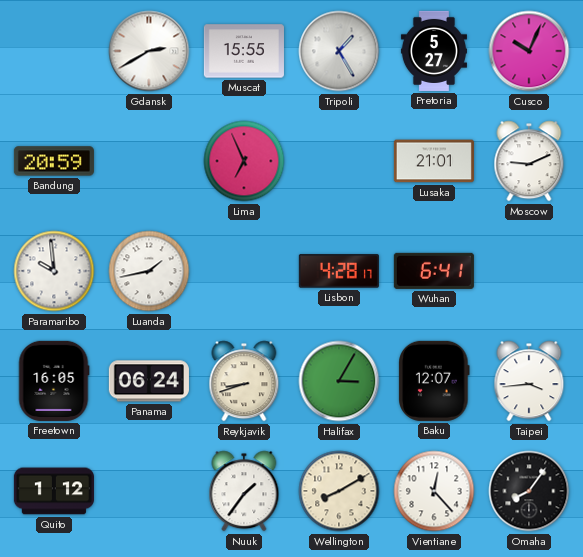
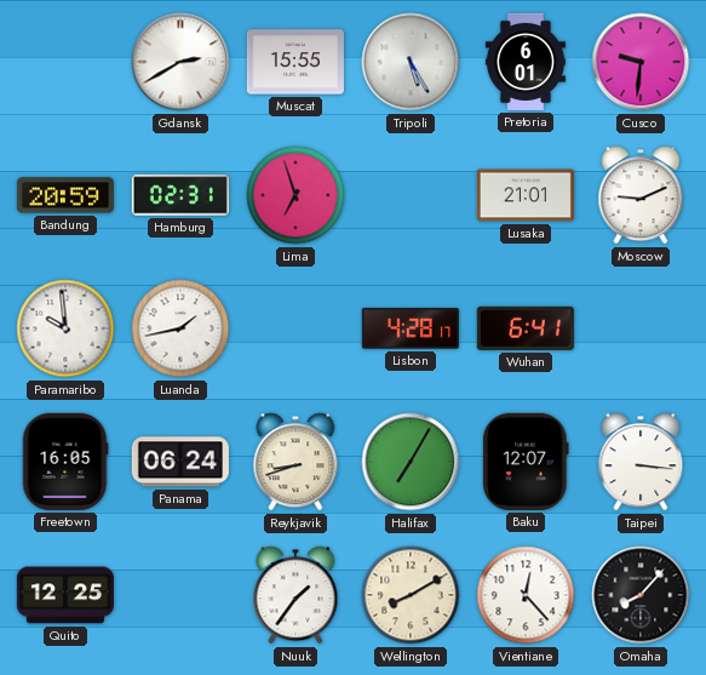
Tripoli: 1:25 -> 5:25 (411, 62)
Pretoria: 5:27 -> 6:01 (526, 62)
Cusco: 10:04 -> 9:31 (641, 62)
Hamburg: none -> 02:31 (180, 195)
Lima: 6:56 -> 6:57 (295, 195)
Halifax: 3:05 -> 7:05 (411, 462)
Taipei: 3:44 -> 3:16 (641, 462)
Quito: 1:12 -> 12:25 (65, 595)
Omaha: 8:06 -> 8:07 (641, 595)
